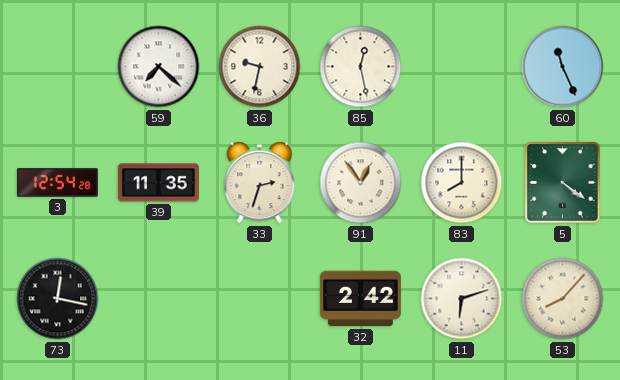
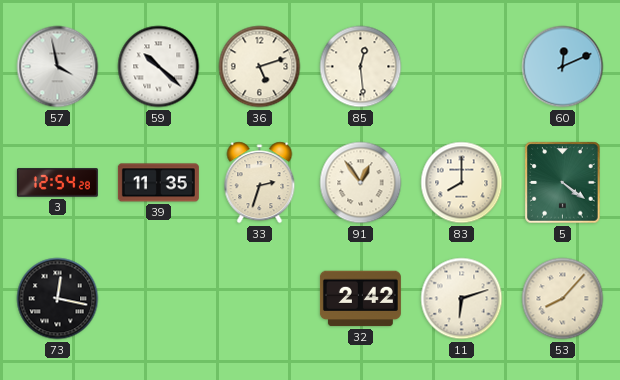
57: none -> 3:58 (58, 67)
59: 7:22 -> 10:22 (159, 67)
36: 9:32 -> 5:12 (260, 67)
85: 12:28 -> 12:29 (361, 67)
60: 11:26 -> 12:11 (563, 67)
